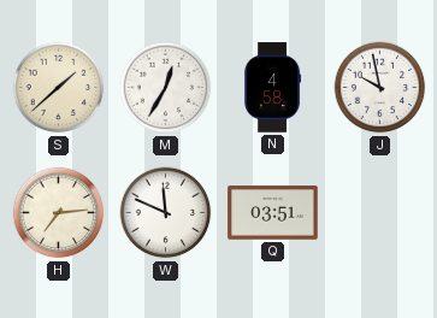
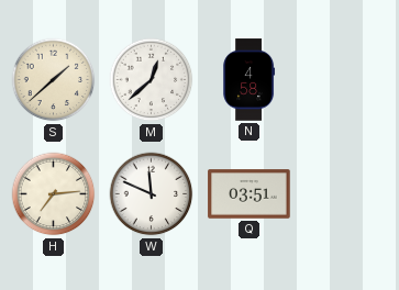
M: 12:35 -> 12:38 (152, 80)
J: 9:58 -> none (380, 88)
